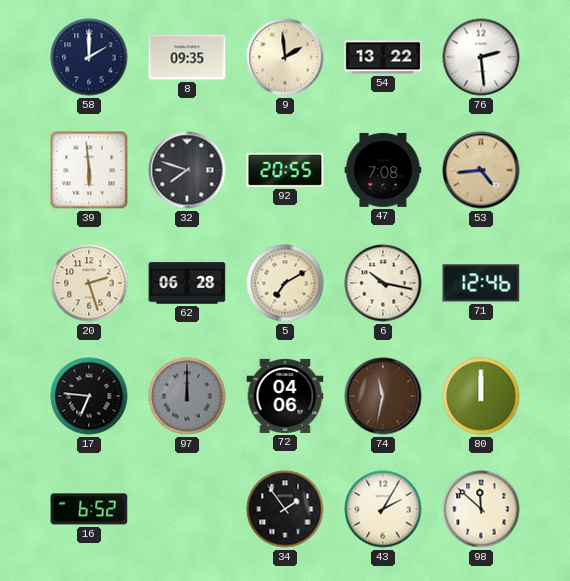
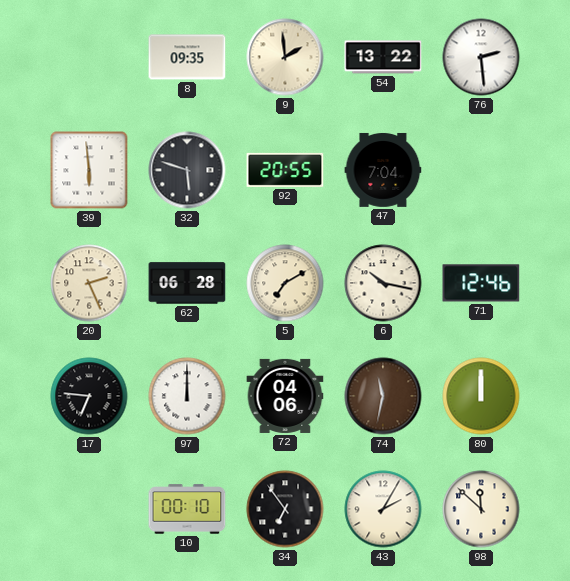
58: 2:00 -> none (89, 57)
32: 7:48 -> 5:48 (187, 170)
47: 7:08 -> 7:04 (383, 170)
53: 4:44 -> none (481, 170)
20: 2:27 -> 2:26 (89, 283)
97 dial: grey -> white (187, 396)
16: 6:52 -> none (89, 509)
10: none -> 00:10 (187, 509)
34: 1:54 -> 6:54 (285, 509)
